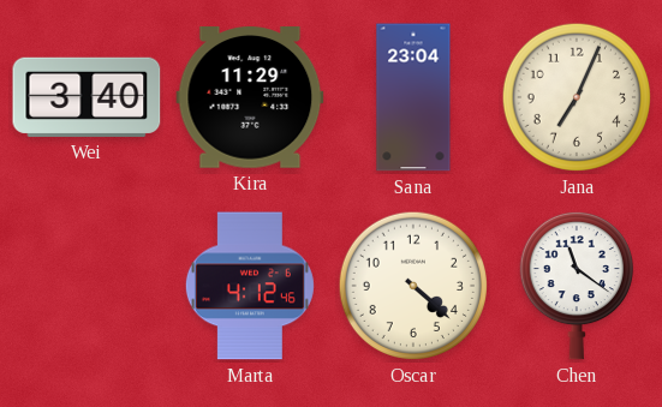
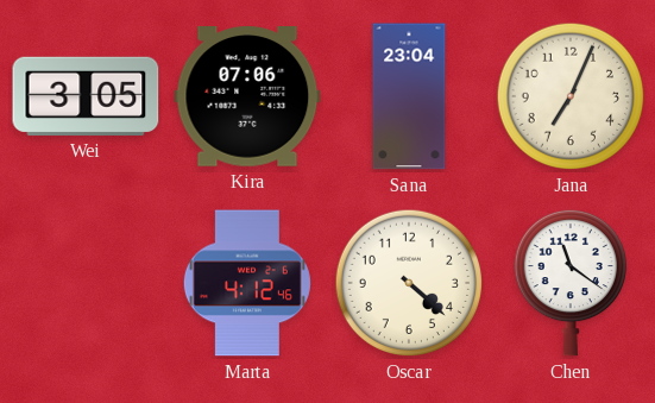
Wei: 3:40 -> 3:05 (86, 96)
Kira: 11:29 -> 07:06 (247, 97)
